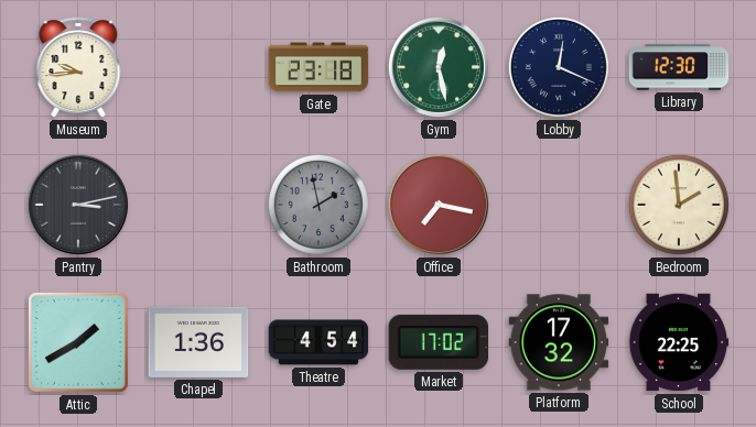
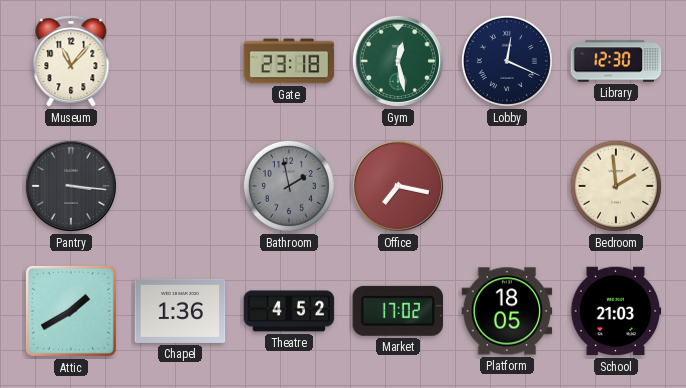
Museum: 9:44 -> 11:07 (71, 61)
Pantry: 3:13 -> 3:16 (71, 186)
Theatre: 4:54 -> 4:52 (289, 311)
Platform: 17:32 -> 18:05 (507, 311)
School: 22:25 -> 21:03 (616, 311)
